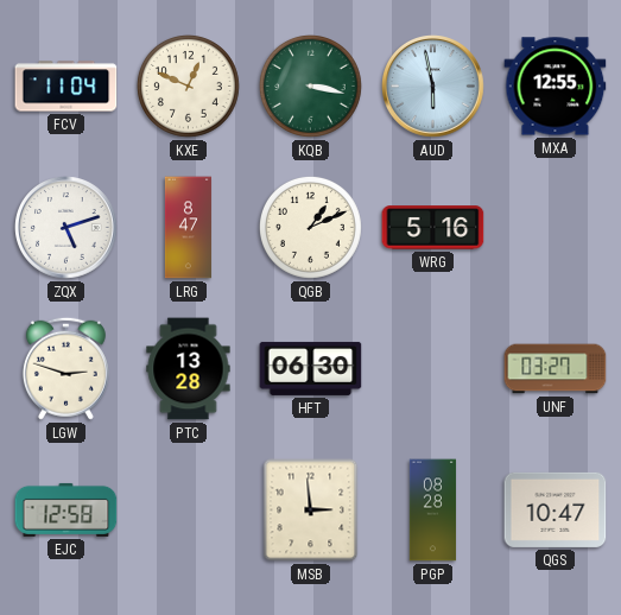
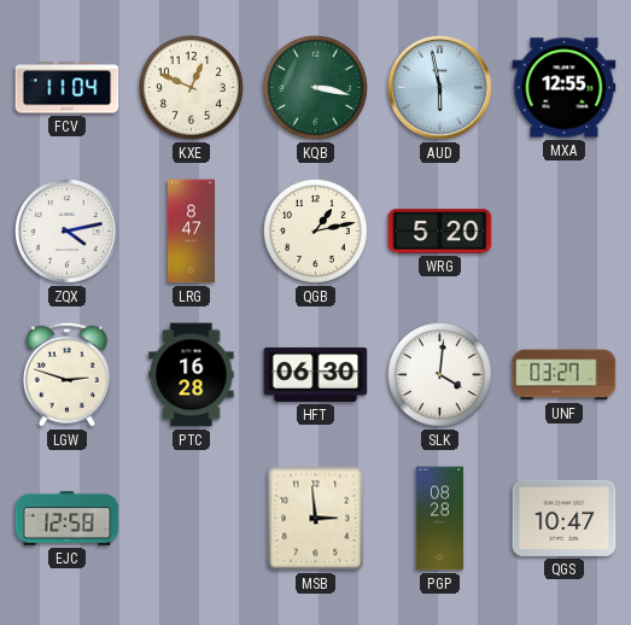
ZQX: 5:12 -> 4:13 (68, 232)
QGB: 1:11 -> 1:13 (315, 230)
WRG: 5:16 -> 5:20 (440, 232)
PTC: 13:28 -> 16:28 (192, 375)
SLK: none -> 4:01 (439, 374)
